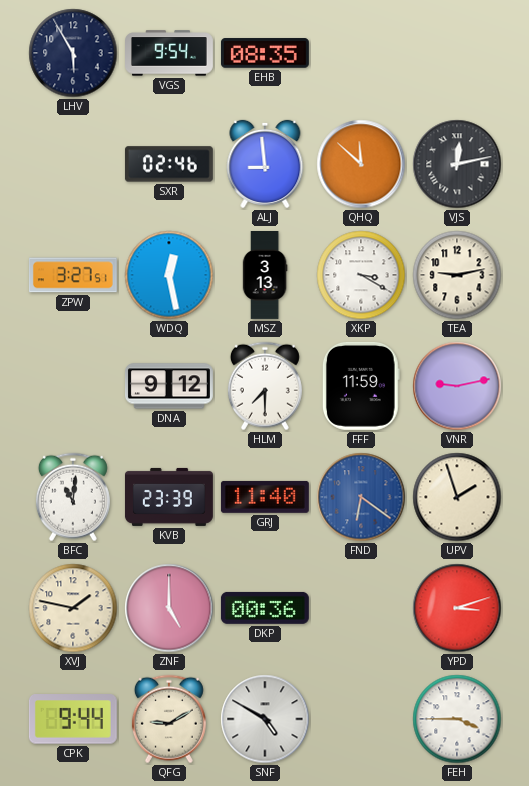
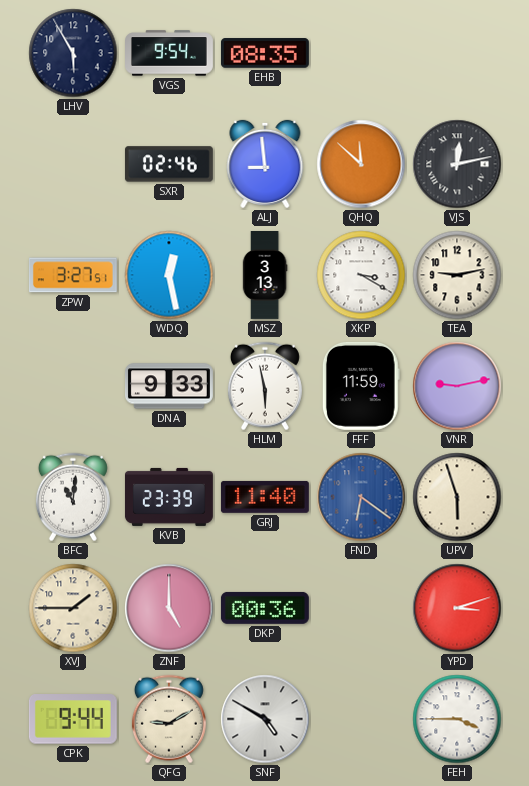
DNA: 9:12 -> 9:33 (169, 386)
HLM: 7:30 -> 5:58 (265, 386)
UPV: 1:57 -> 5:57 (457, 497)
XVJ: 1:47 -> 1:45 (73, 608)
